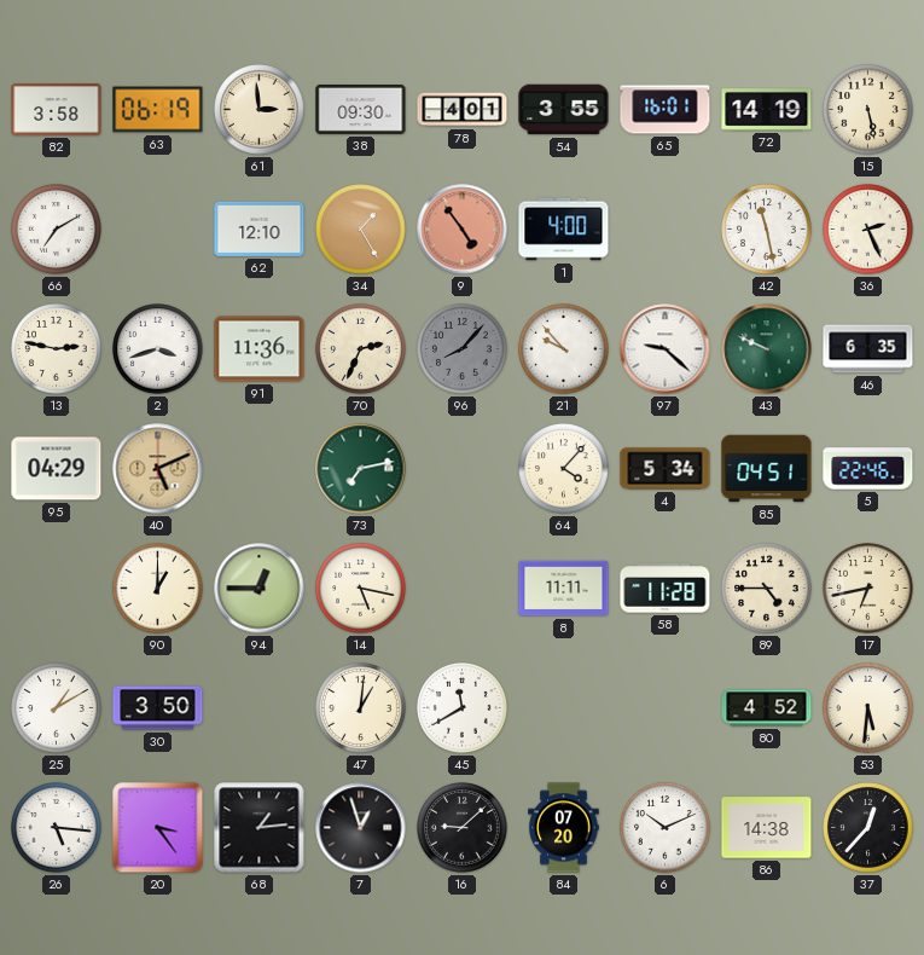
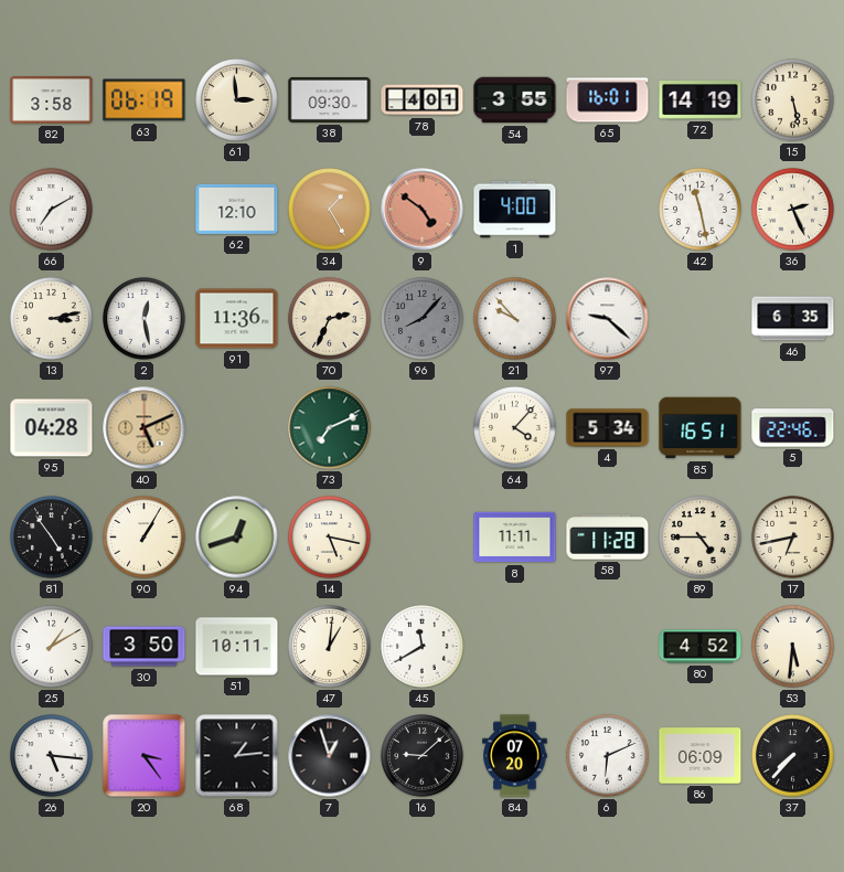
9: 4:54 -> 4:51 (423, 210)
13: 2:47 -> 3:13 (52, 319)
2: 3:42 -> 12:28 (145, 319)
43: 9:49 -> none (767, 349)
95: 04:29 -> 04:28 (52, 428)
73: 7:13 -> 7:11 (330, 428)
85: 04:51 -> 16:51 (701, 428)
81: none -> 4:54 (52, 538)
90: 1:00 -> 1:05 (145, 538)
94: 12:45 -> 12:42 (237, 538)
51: none -> 10:11 (237, 647)
6: 10:11 -> 6:11 (608, 756)
86: 14:38 -> 06:09 (701, 756)
37: 12:37 -> 7:37 (793, 756)
